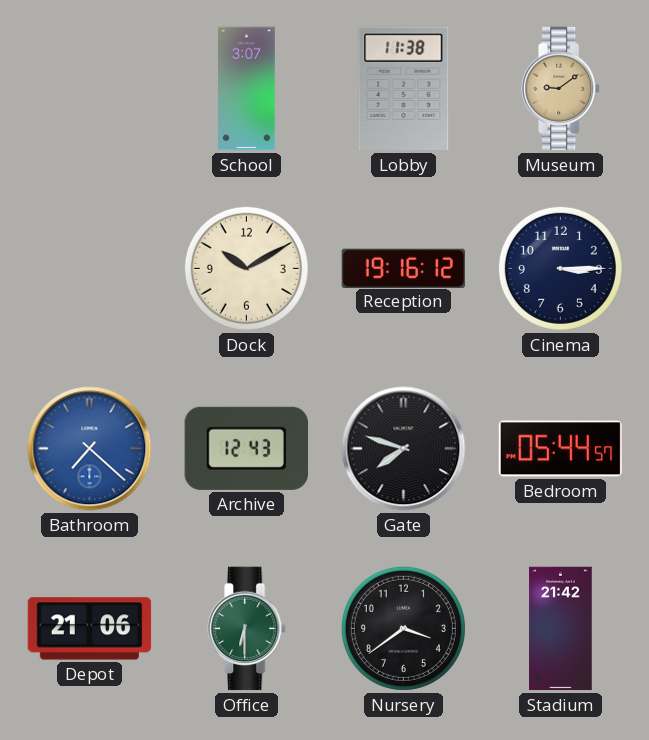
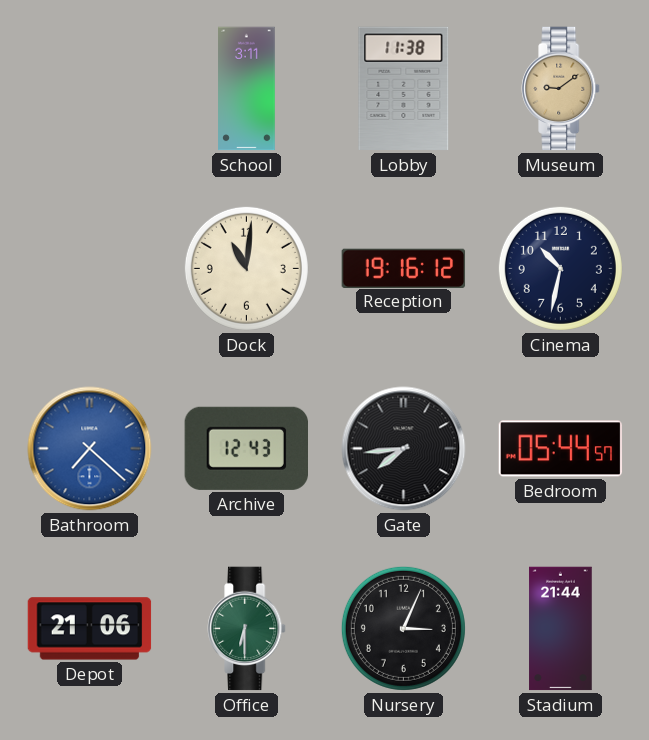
School: 3:07 -> 3:11 (247, 89)
Dock: 10:10 -> 11:01 (246, 268)
Cinema: 3:15 -> 10:32 (560, 268)
Gate: 7:48 -> 7:44 (404, 449)
Nursery: 3:39 -> 3:04 (403, 628)
Stadium: 21:42 -> 21:44 (561, 629)
